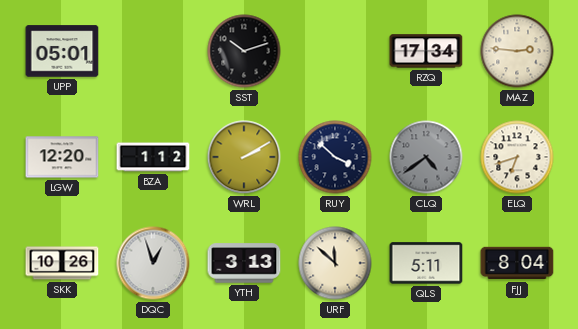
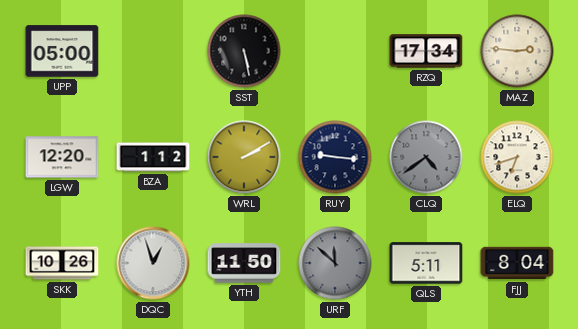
UPP: 05:01 -> 05:00 (62, 51)
SST: 10:12 -> 5:28 (244, 51)
RUY: 3:52 -> 9:16 (335, 157)
YTH: 3:13 -> 11:50 (244, 263)
URF dial: cream -> grey (335, 263)
